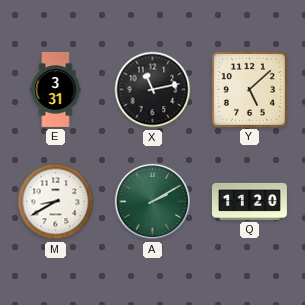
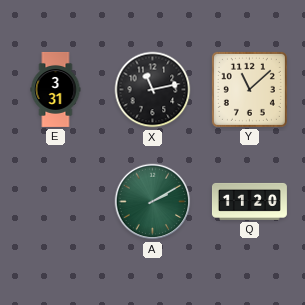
Y: 5:08 -> 11:08 (249, 89)
M: 8:40 -> none (56, 202)
